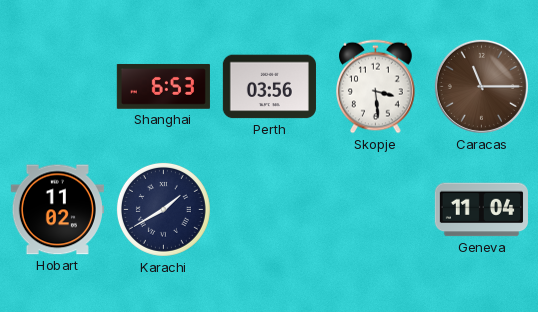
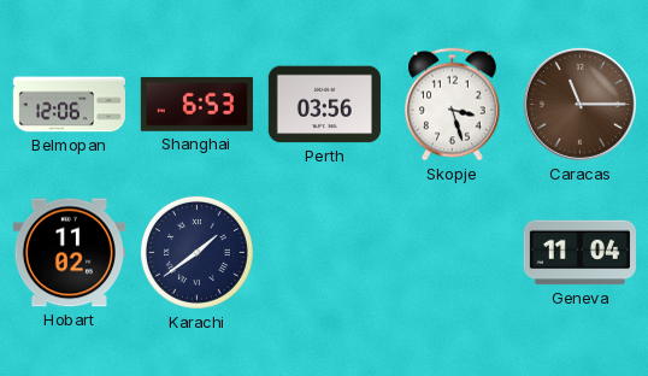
Belmopan: none -> 12:06 (69, 105)
Skopje: 3:29 -> 3:27 (453, 105)
Karachi: 1:40 -> 1:39 (196, 252)
